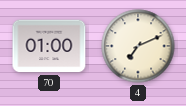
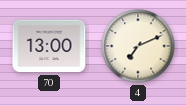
70: 01:00 -> 13:00 (49, 46)
